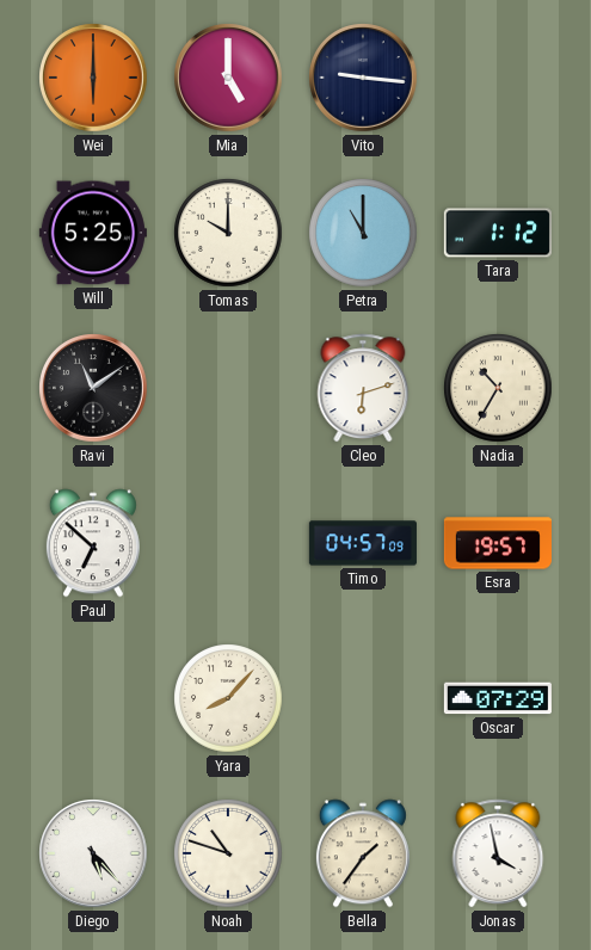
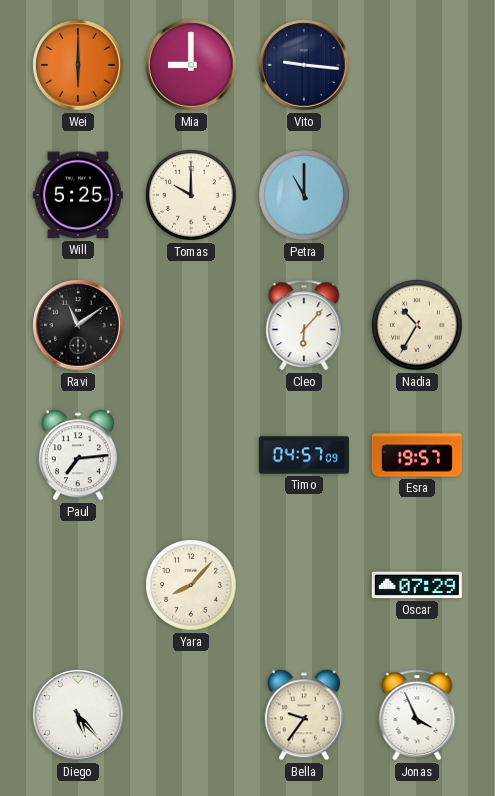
Mia: 5:00 -> 9:00 (191, 65)
Tara: 1:12 -> none (498, 233)
Cleo: 6:12 -> 6:07 (304, 325)
Paul: 6:52 -> 7:14 (78, 455)
Noah: 10:48 -> none (228, 853)
Bella: 1:36 -> 9:36 (304, 715)
Jonas: 3:58 -> 3:56 (417, 715)
